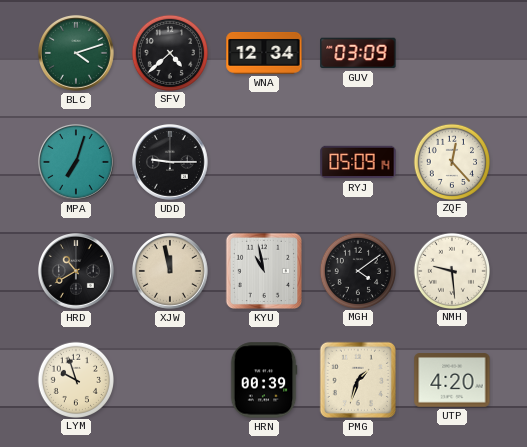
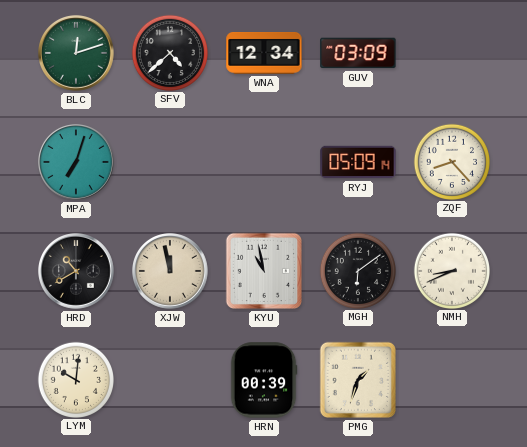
BLC: 4:12 -> 12:12 (77, 54)
UDD: 9:15 -> none (171, 163)
ZQF: 12:23 -> 8:23 (451, 161)
MGH: 4:09 -> 6:09 (357, 270)
NMH: 9:29 -> 8:41 (451, 270)
LYM: 9:57 -> 10:01 (75, 379)
UTP: 4:20 -> none (452, 380)
